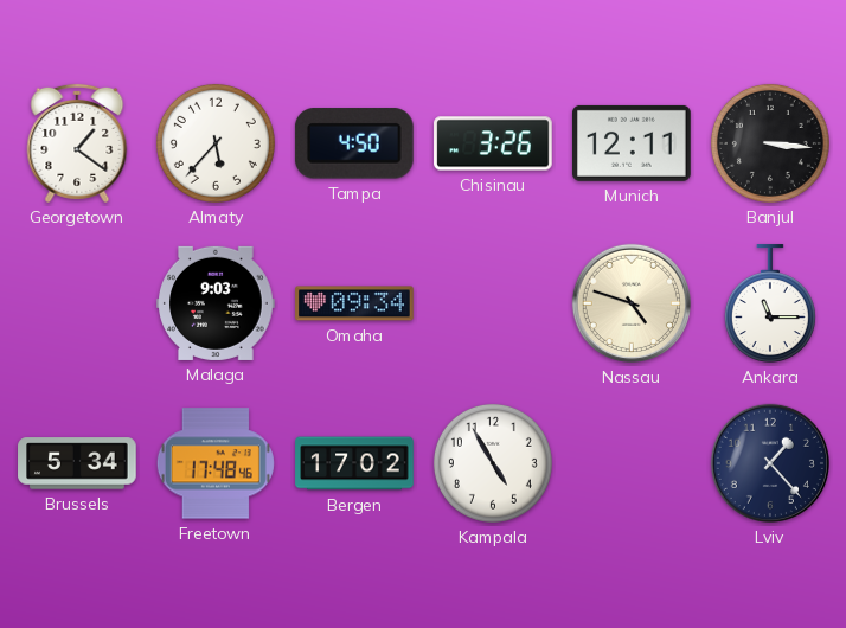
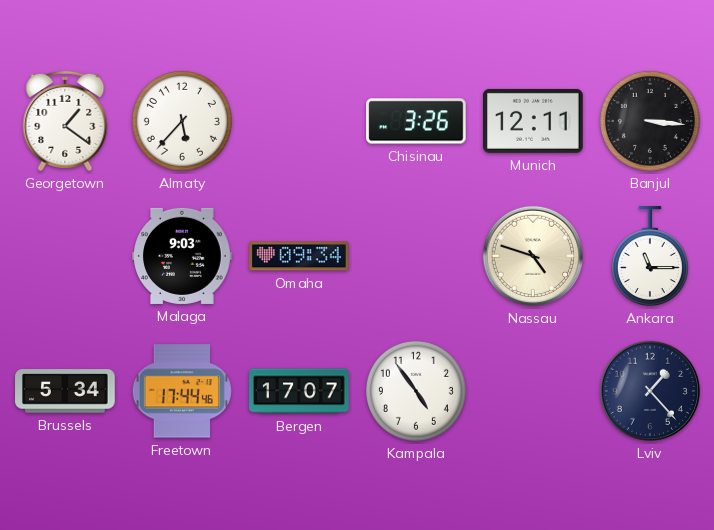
Tampa: 4:50 -> none (354, 143)
Freetown: 17:48 -> 17:44 (182, 391)
Bergen: 17:02 -> 17:07 (299, 391)
Kampala: 4:55 -> 4:54 (416, 391)
